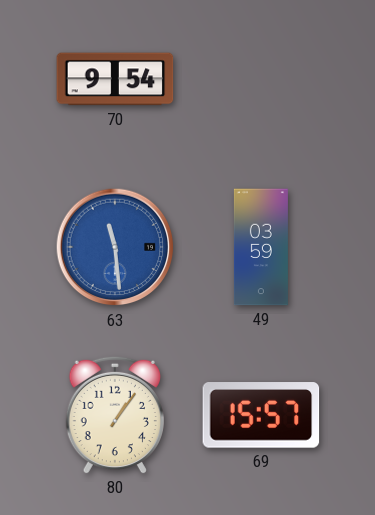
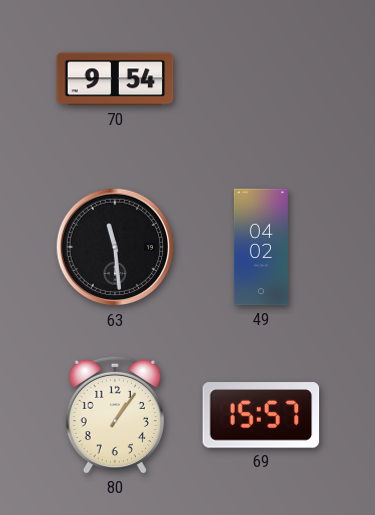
63 dial: blue -> black (115, 247)
49: 03:59 -> 04:02 (261, 247)
